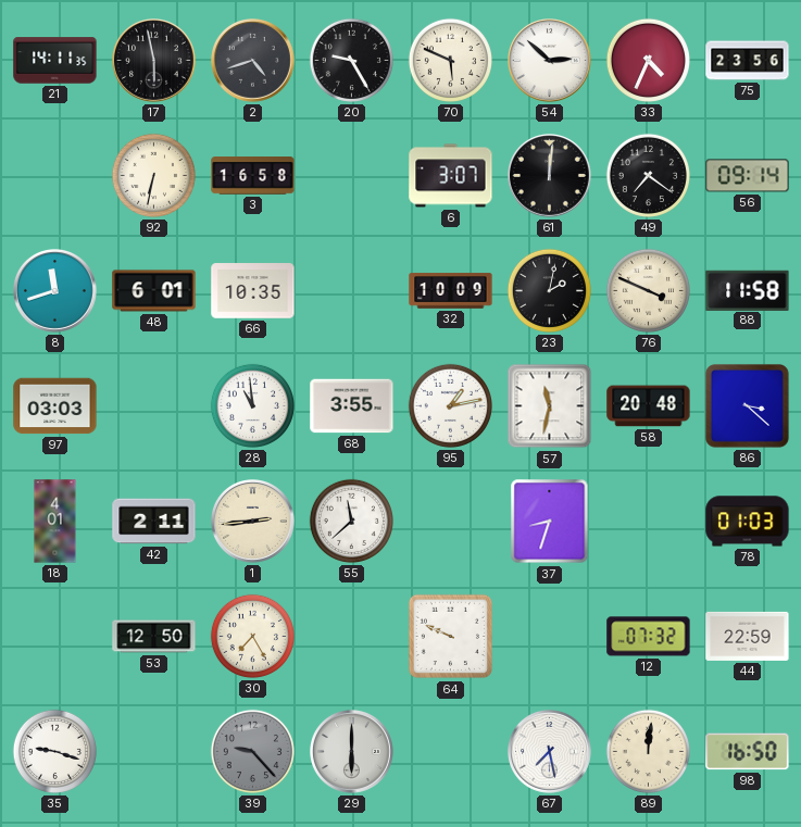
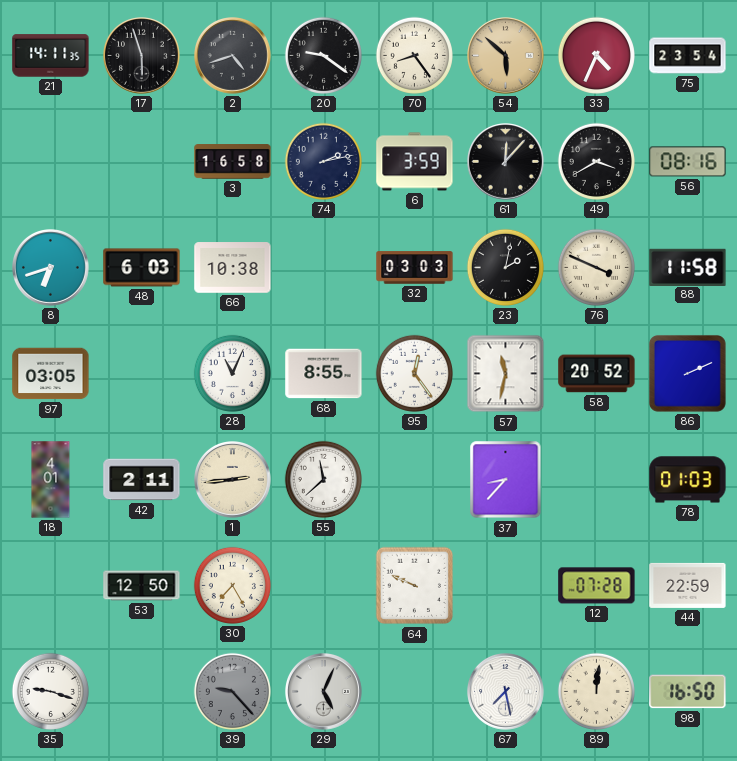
17: 5:58 -> 5:57 (142, 56)
20: 9:25 -> 9:21 (323, 55)
70: 5:49 -> 8:24 (414, 55)
54: 2:52 -> 5:52 (506, 56)
54 dial: white -> champagne (506, 56)
75: 23:56 -> 23:54 (688, 56)
92: 6:32 -> none (153, 175)
74: none -> 2:13 (323, 161)
6: 3:07 -> 3:59 (415, 162)
61: 12:01 -> 12:07 (506, 162)
49: 7:21 -> 3:40 (596, 161)
56: 09:14 -> 08:16 (688, 162)
8: 11:42 -> 6:42 (51, 268)
48: 6:01 -> 6:03 (142, 268)
66: 10:35 -> 10:38 (233, 268)
32: 10:09 -> 03:03 (415, 268)
97: 03:03 -> 03:05 (51, 374)
28: 10:59 -> 11:04 (232, 373)
68: 3:55 -> 8:55 (324, 374)
95: 1:13 -> 12:24 (414, 373)
58: 20:48 -> 20:52 (597, 374)
86: 3:22 -> 2:11 (687, 374)
37: 8:33 -> 8:37 (506, 480)
12: 07:32 -> 07:28 (597, 586)
29: 6:00 -> 5:04 (324, 692)
